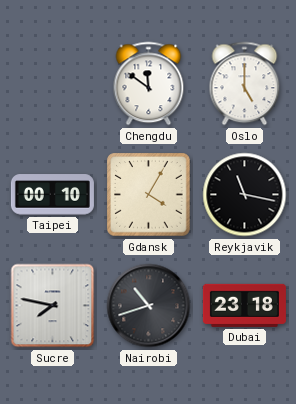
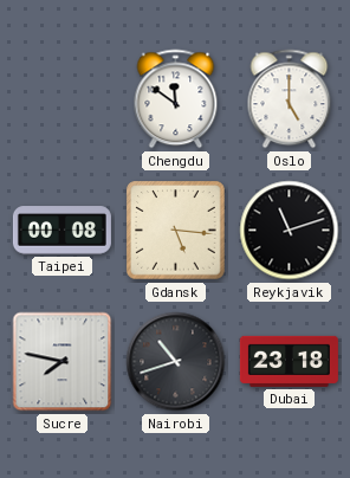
Taipei: 00:10 -> 00:08 (61, 231)
Gdansk: 4:05 -> 5:16 (176, 231)
Reykjavik: 11:17 -> 11:12 (290, 231)
